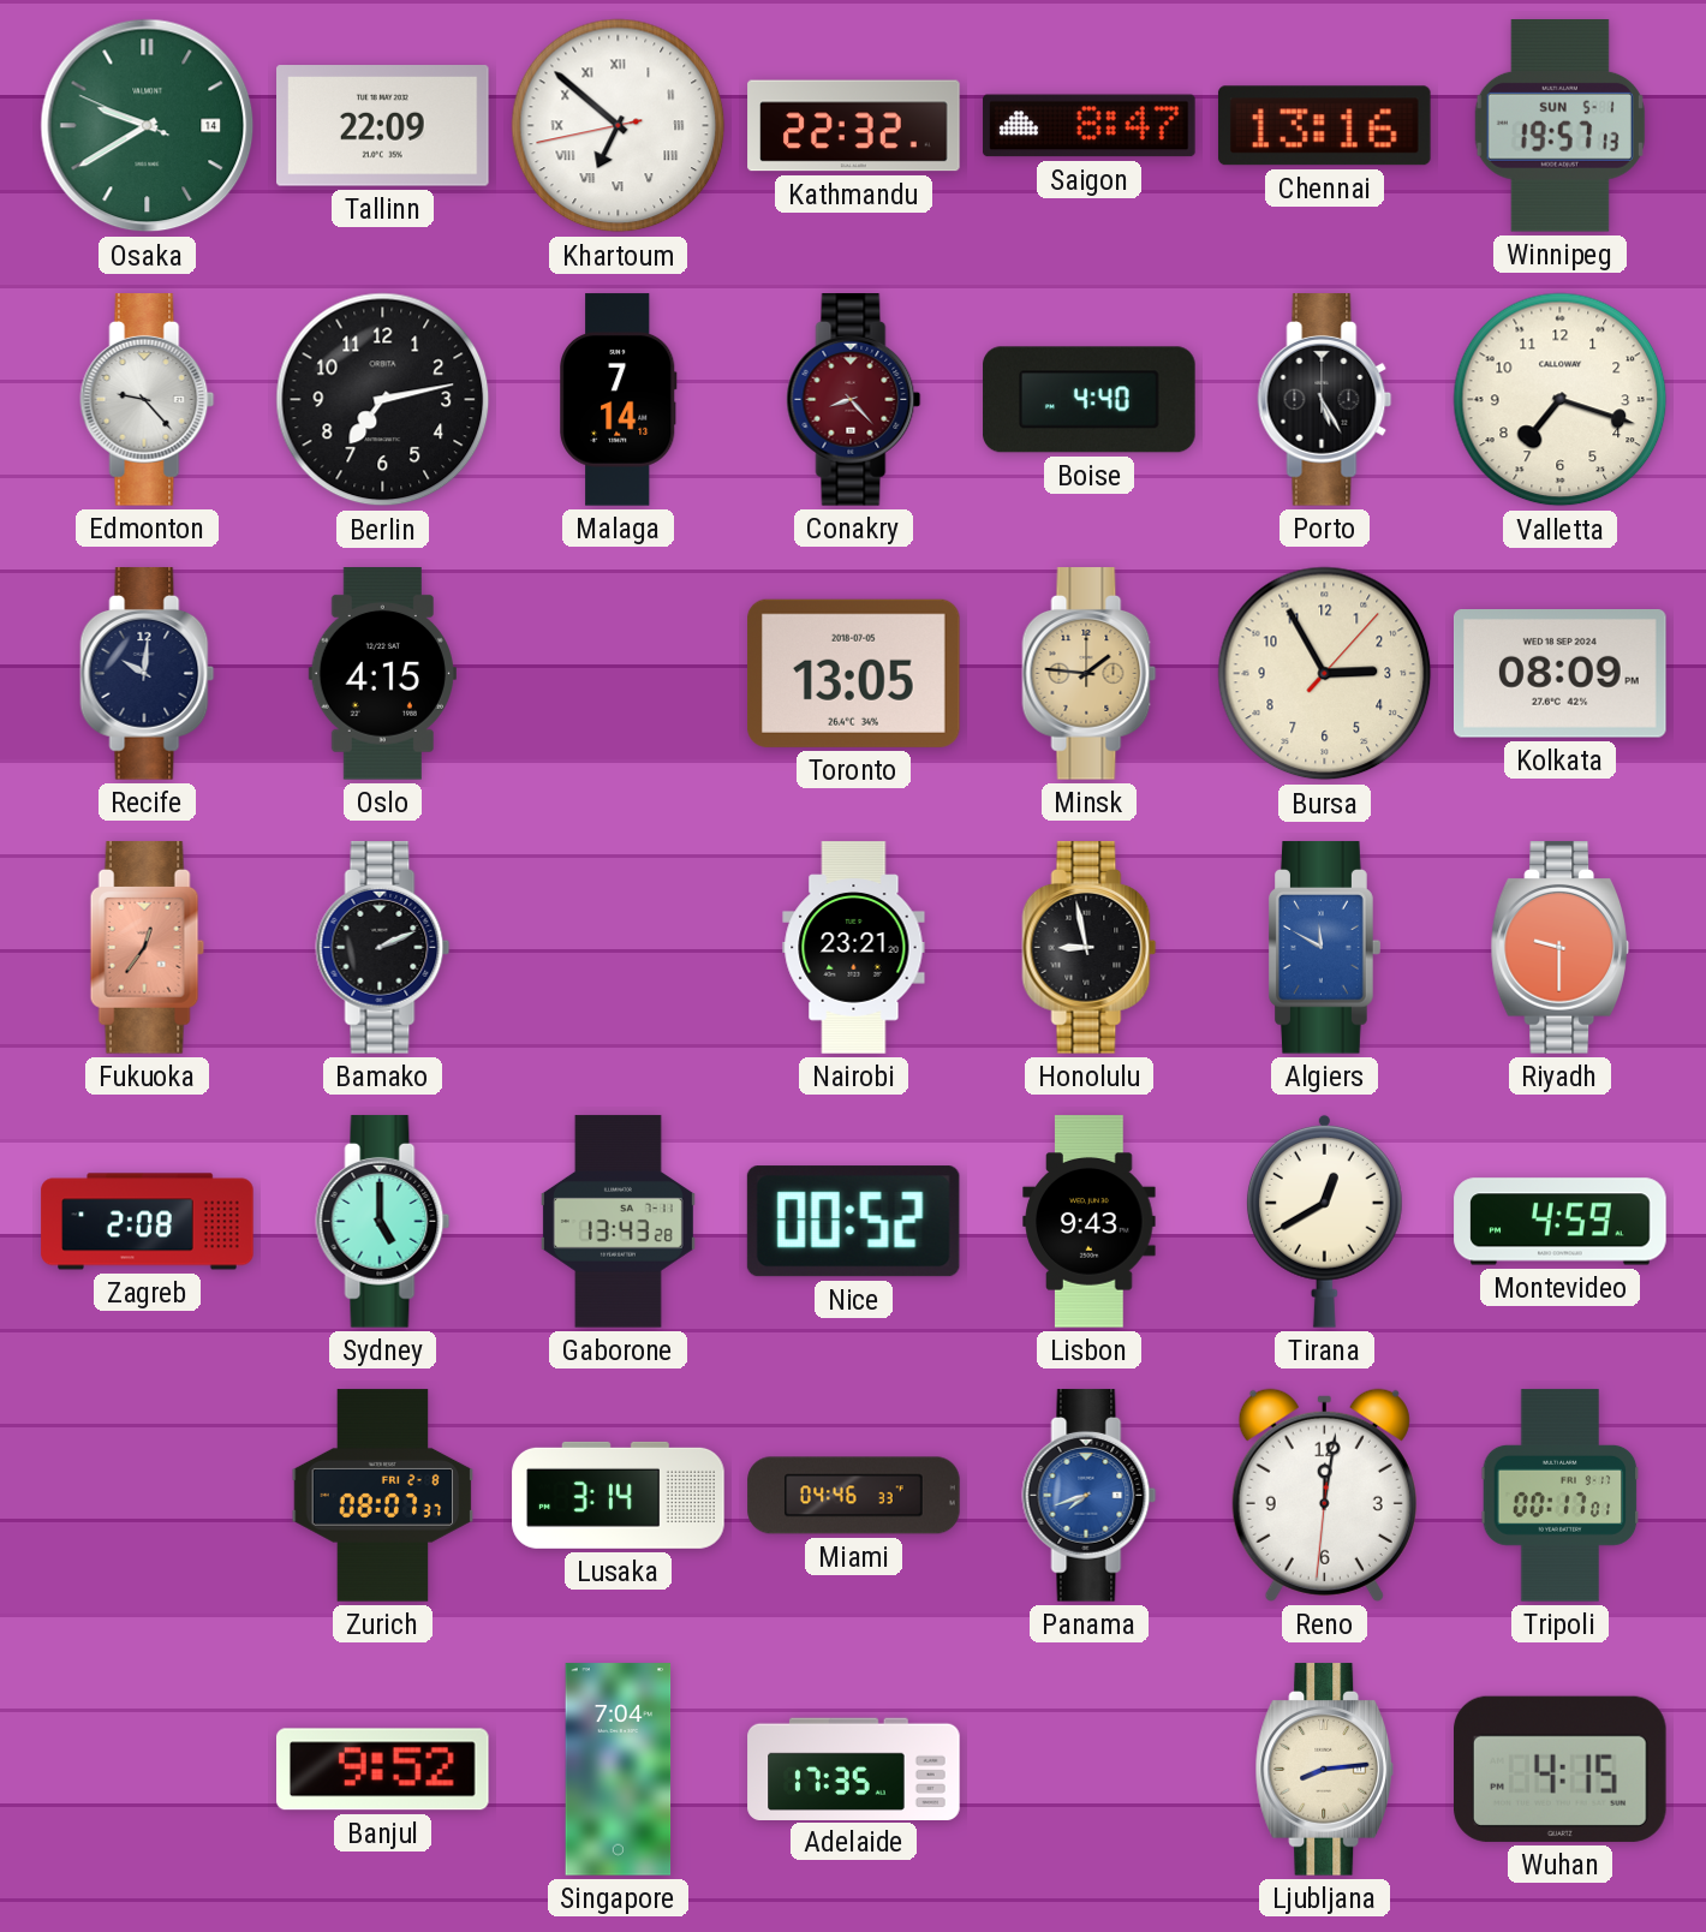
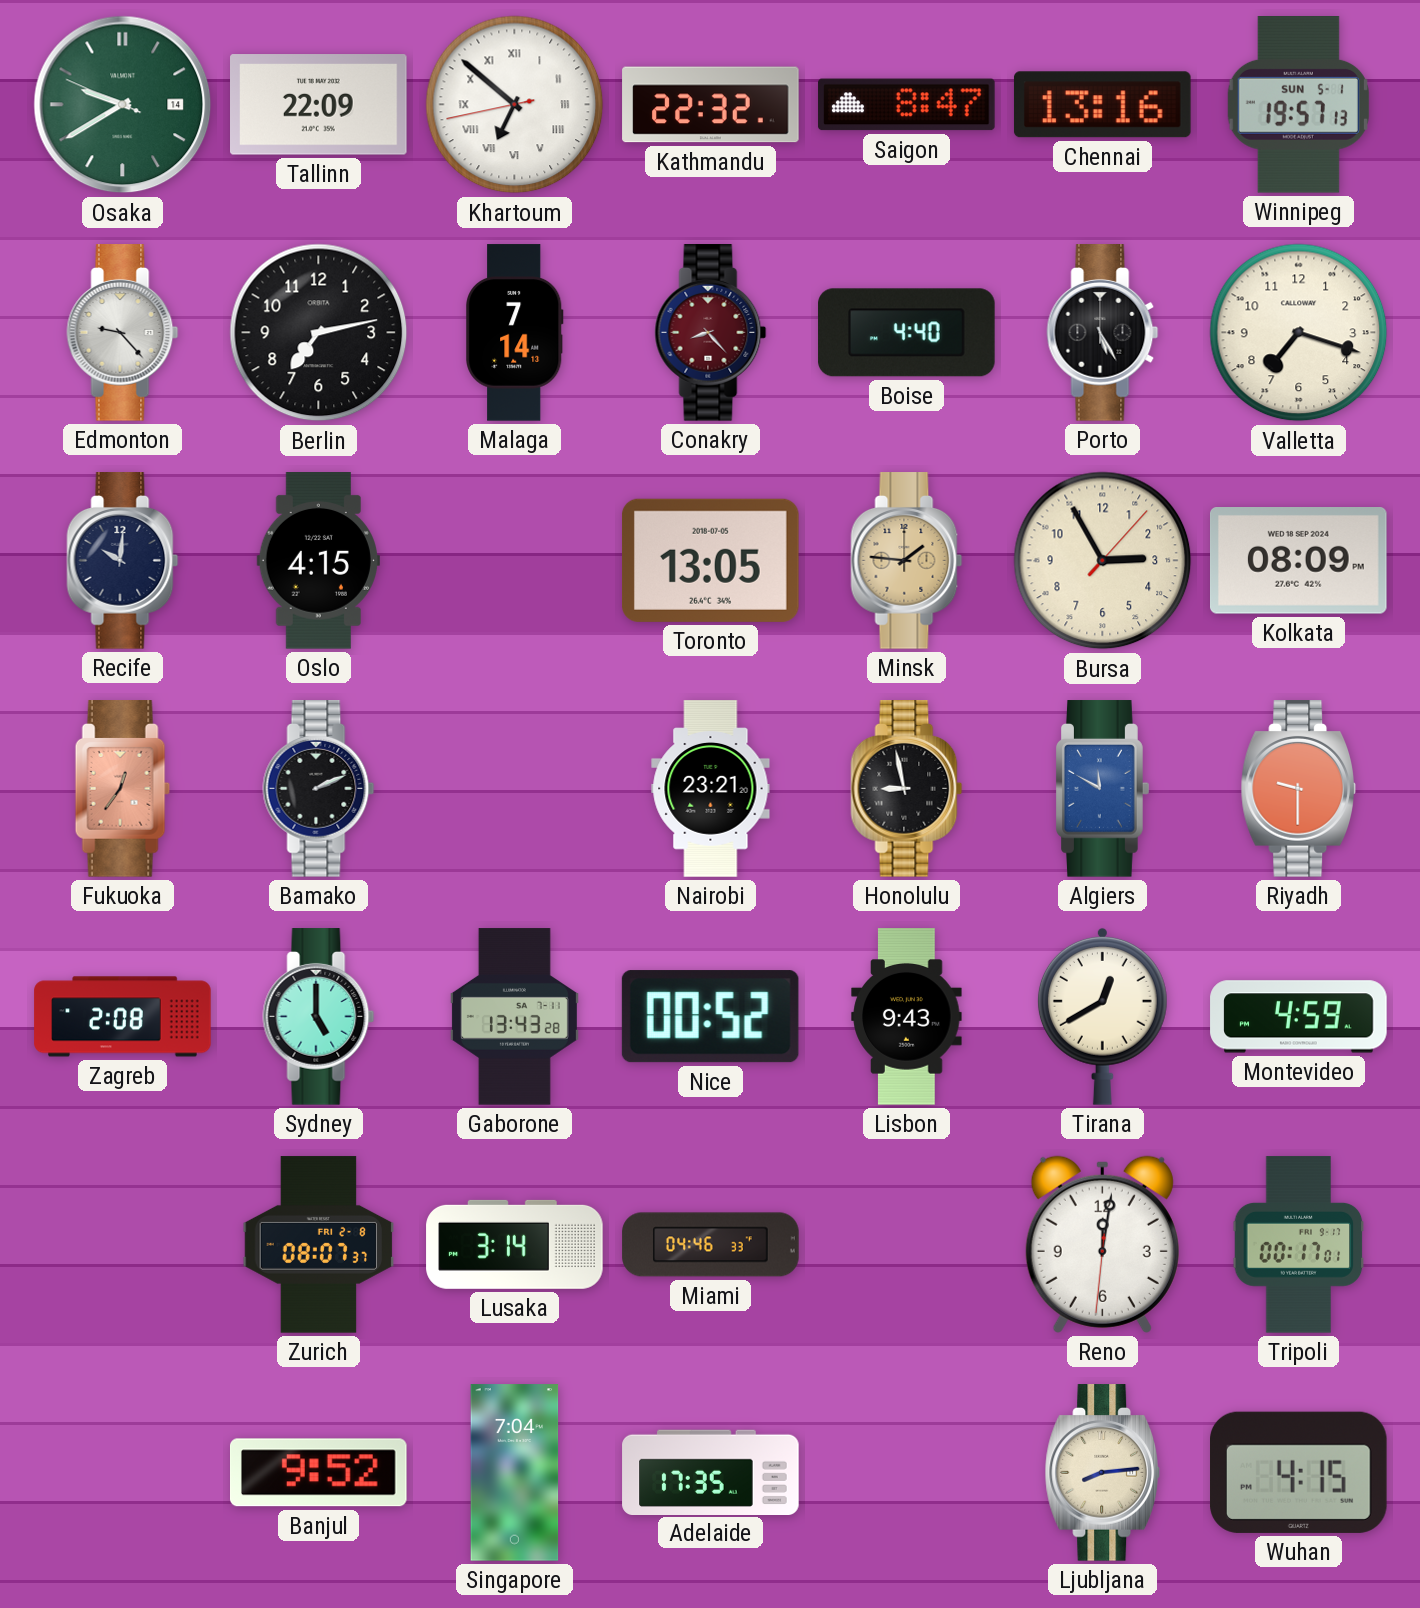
Panama: 7:42 -> none (1090, 1496)
